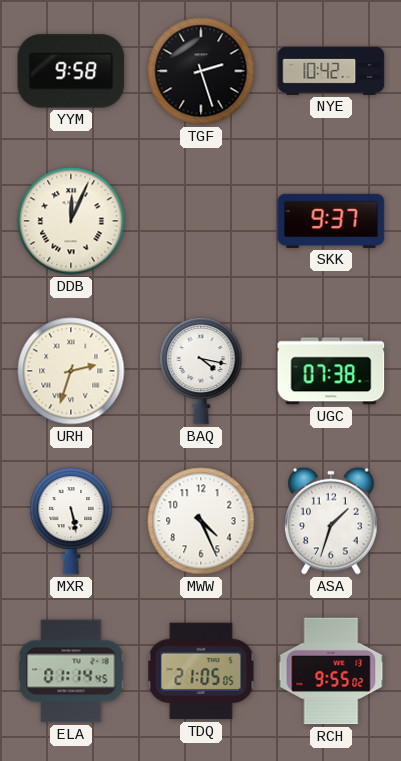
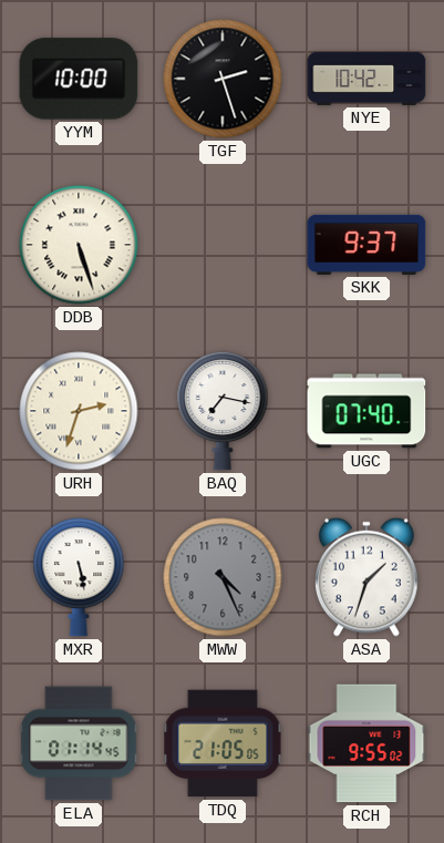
YYM: 9:58 -> 10:00 (79, 79)
DDB: 12:04 -> 5:27 (79, 245)
BAQ: 4:17 -> 7:17 (223, 411)
UGC: 07:38 -> 07:40 (366, 411)
MWW dial: white -> grey (223, 577)
